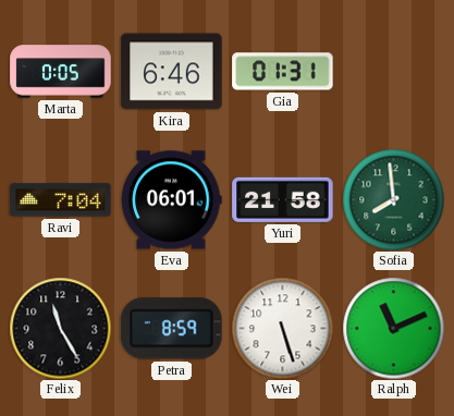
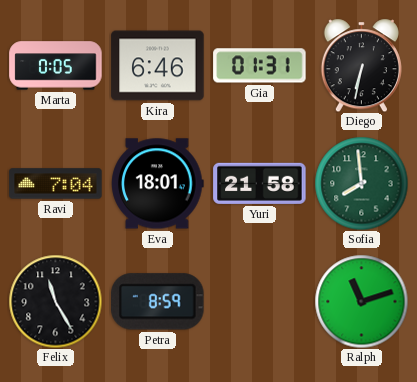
Diego: none -> 6:32 (361, 65)
Eva: 06:01 -> 18:01 (158, 184)
Wei: 5:27 -> none (282, 328)
Ralph: 11:11 -> 11:12 (361, 301)
